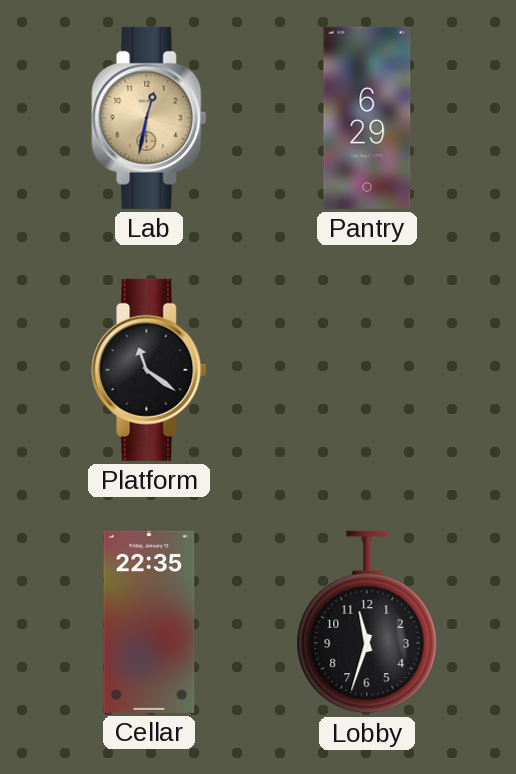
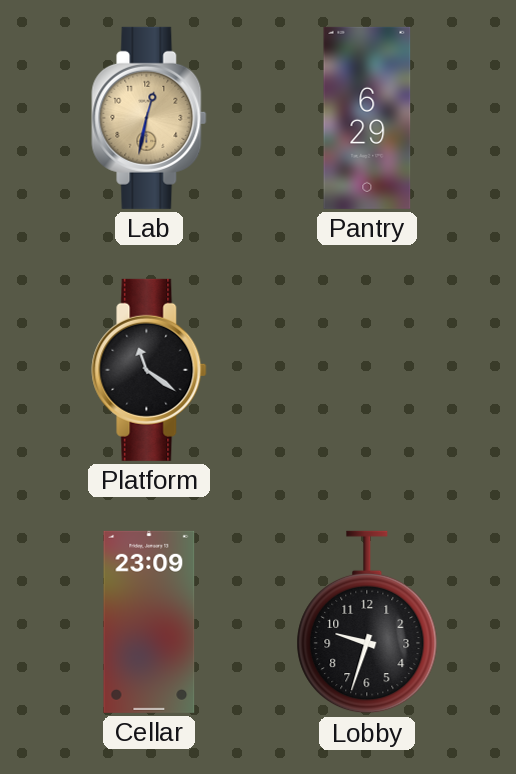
Cellar: 22:35 -> 23:09 (149, 622)
Lobby: 11:33 -> 9:33 (367, 622)
